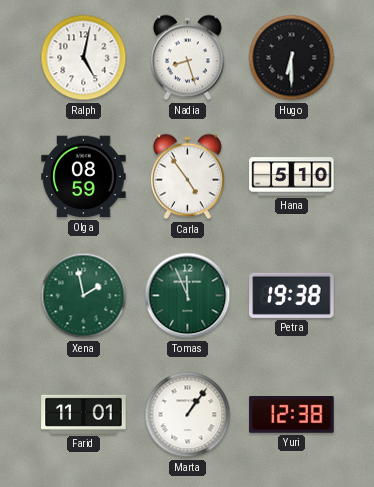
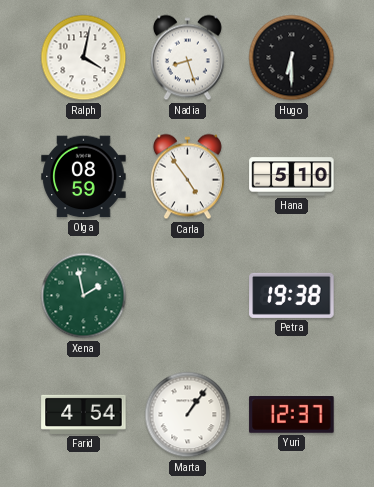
Ralph: 5:02 -> 4:02 (84, 58)
Tomas: 11:56 -> none (188, 296)
Farid: 11:01 -> 4:54 (84, 414)
Yuri: 12:38 -> 12:37 (292, 415)
